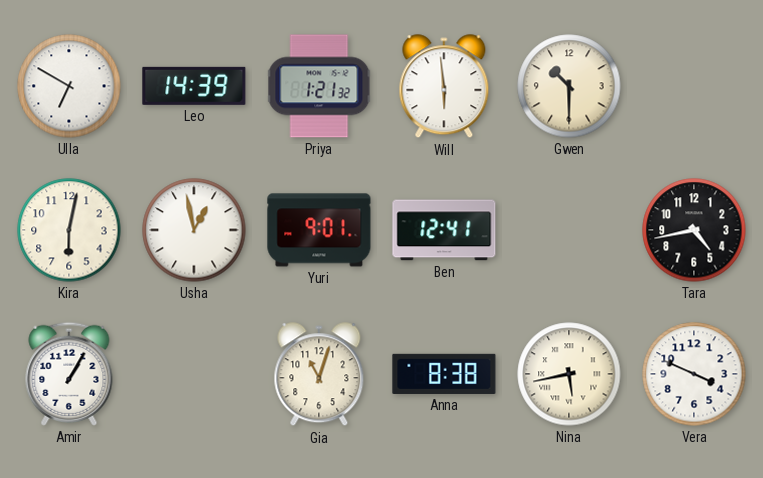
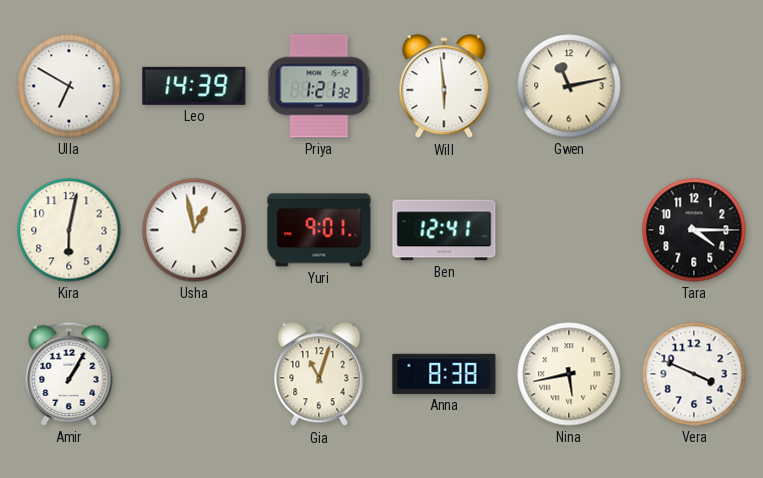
Gwen: 10:30 -> 11:13 (569, 86)
Tara: 4:43 -> 4:15 (694, 230)
